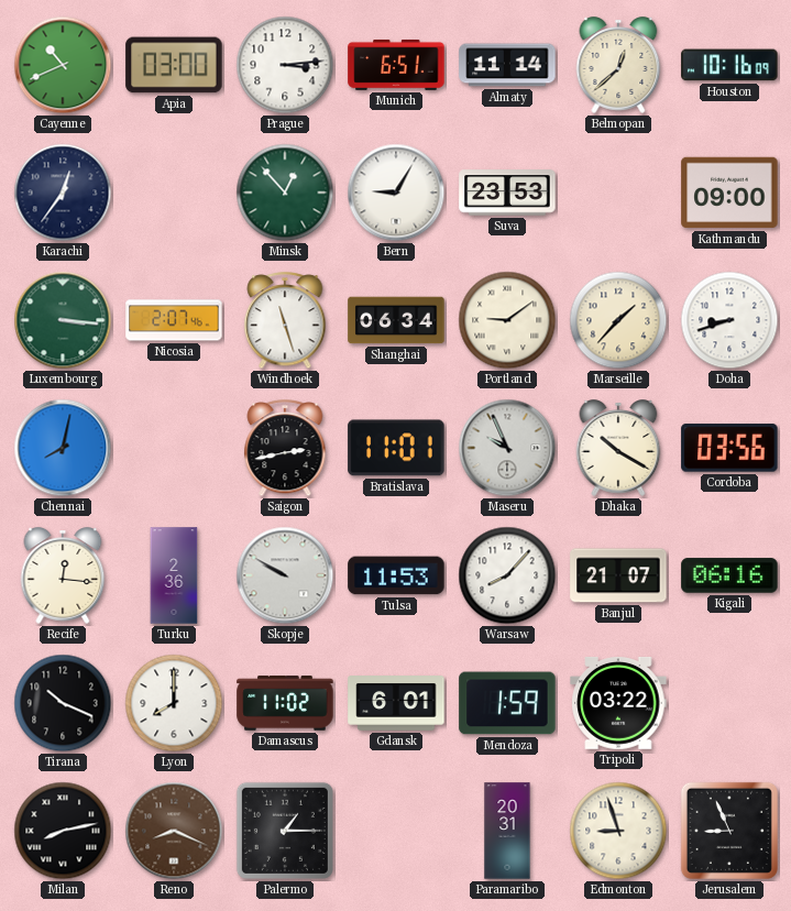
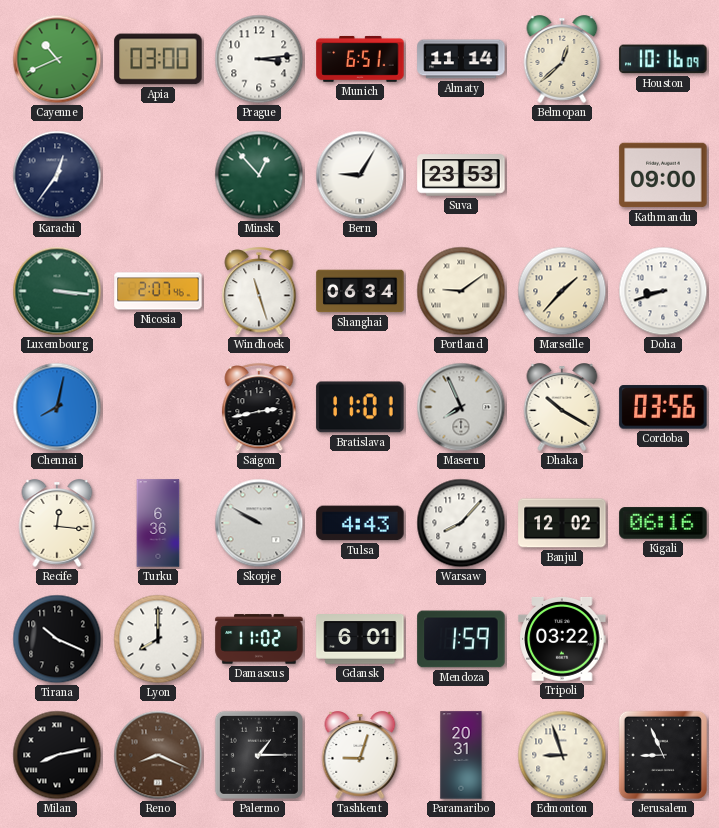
Maseru: 9:56 -> 7:56 (461, 407)
Turku: 2:36 -> 6:36 (158, 523)
Tulsa: 11:53 -> 4:43 (360, 523)
Banjul: 21:07 -> 12:02 (562, 523)
Tashkent: none -> 9:03 (360, 755)
